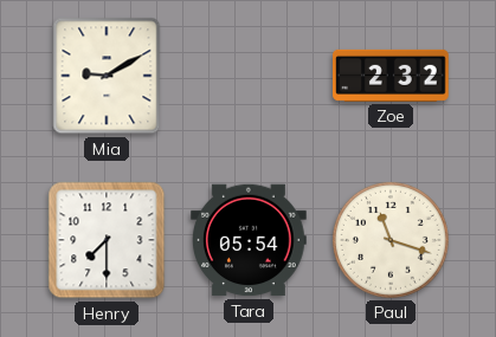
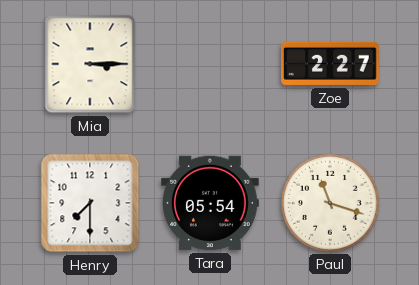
Mia: 9:10 -> 3:15 (90, 64)
Zoe: 2:32 -> 2:27 (331, 64)
